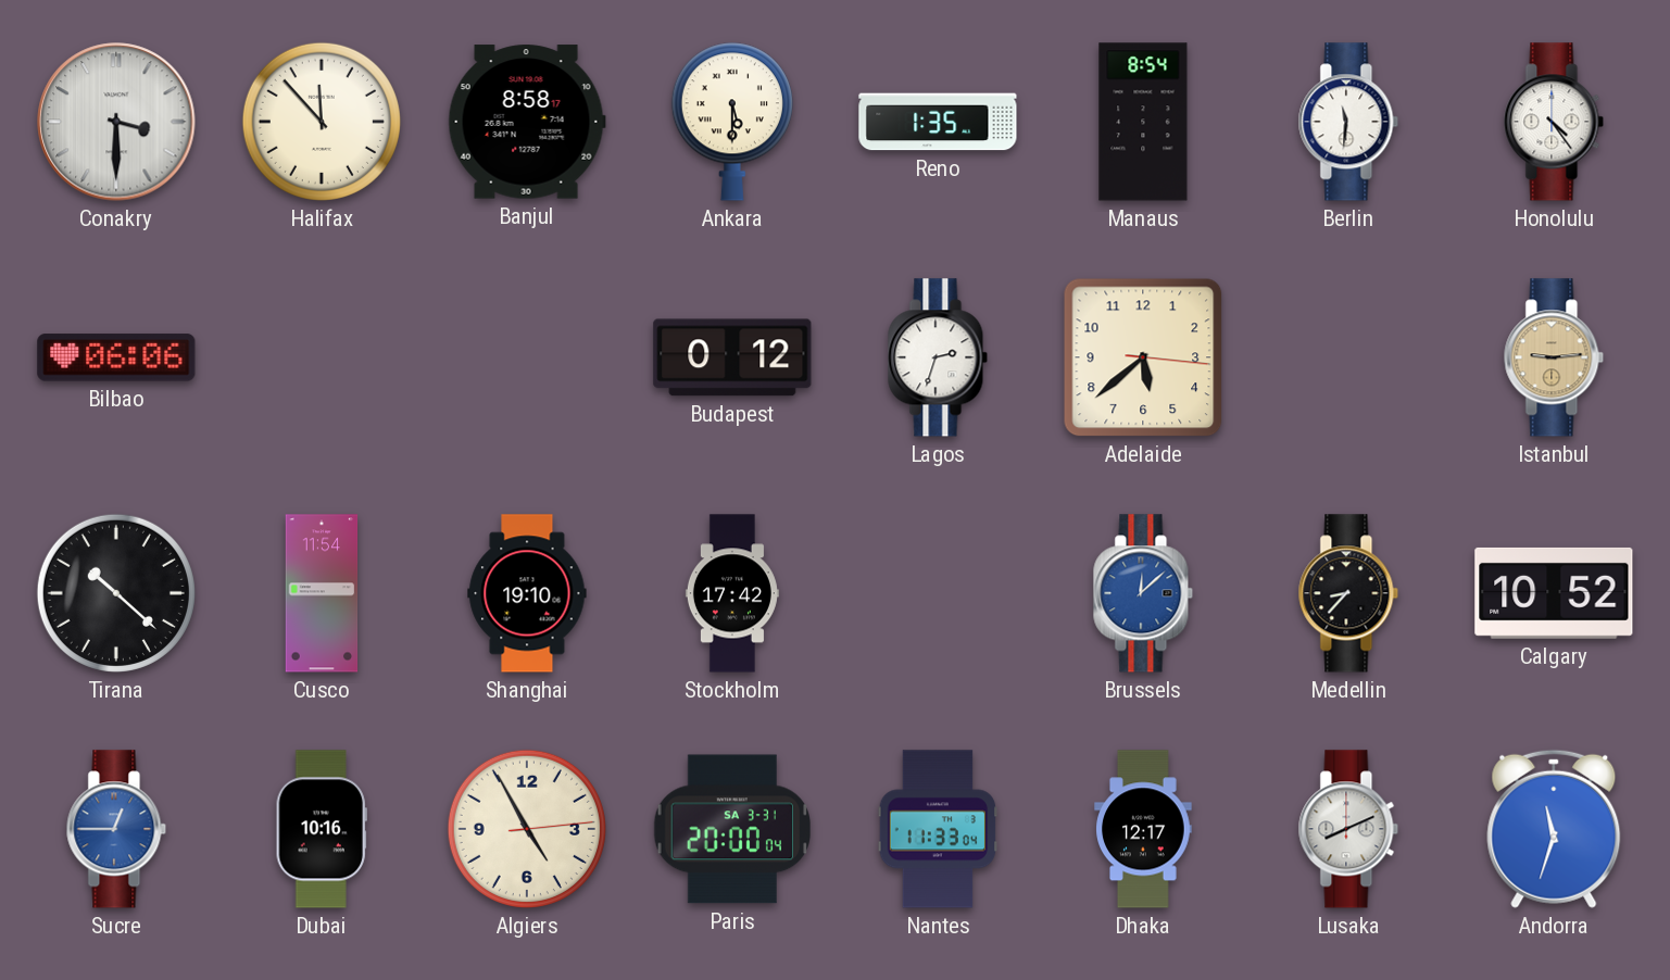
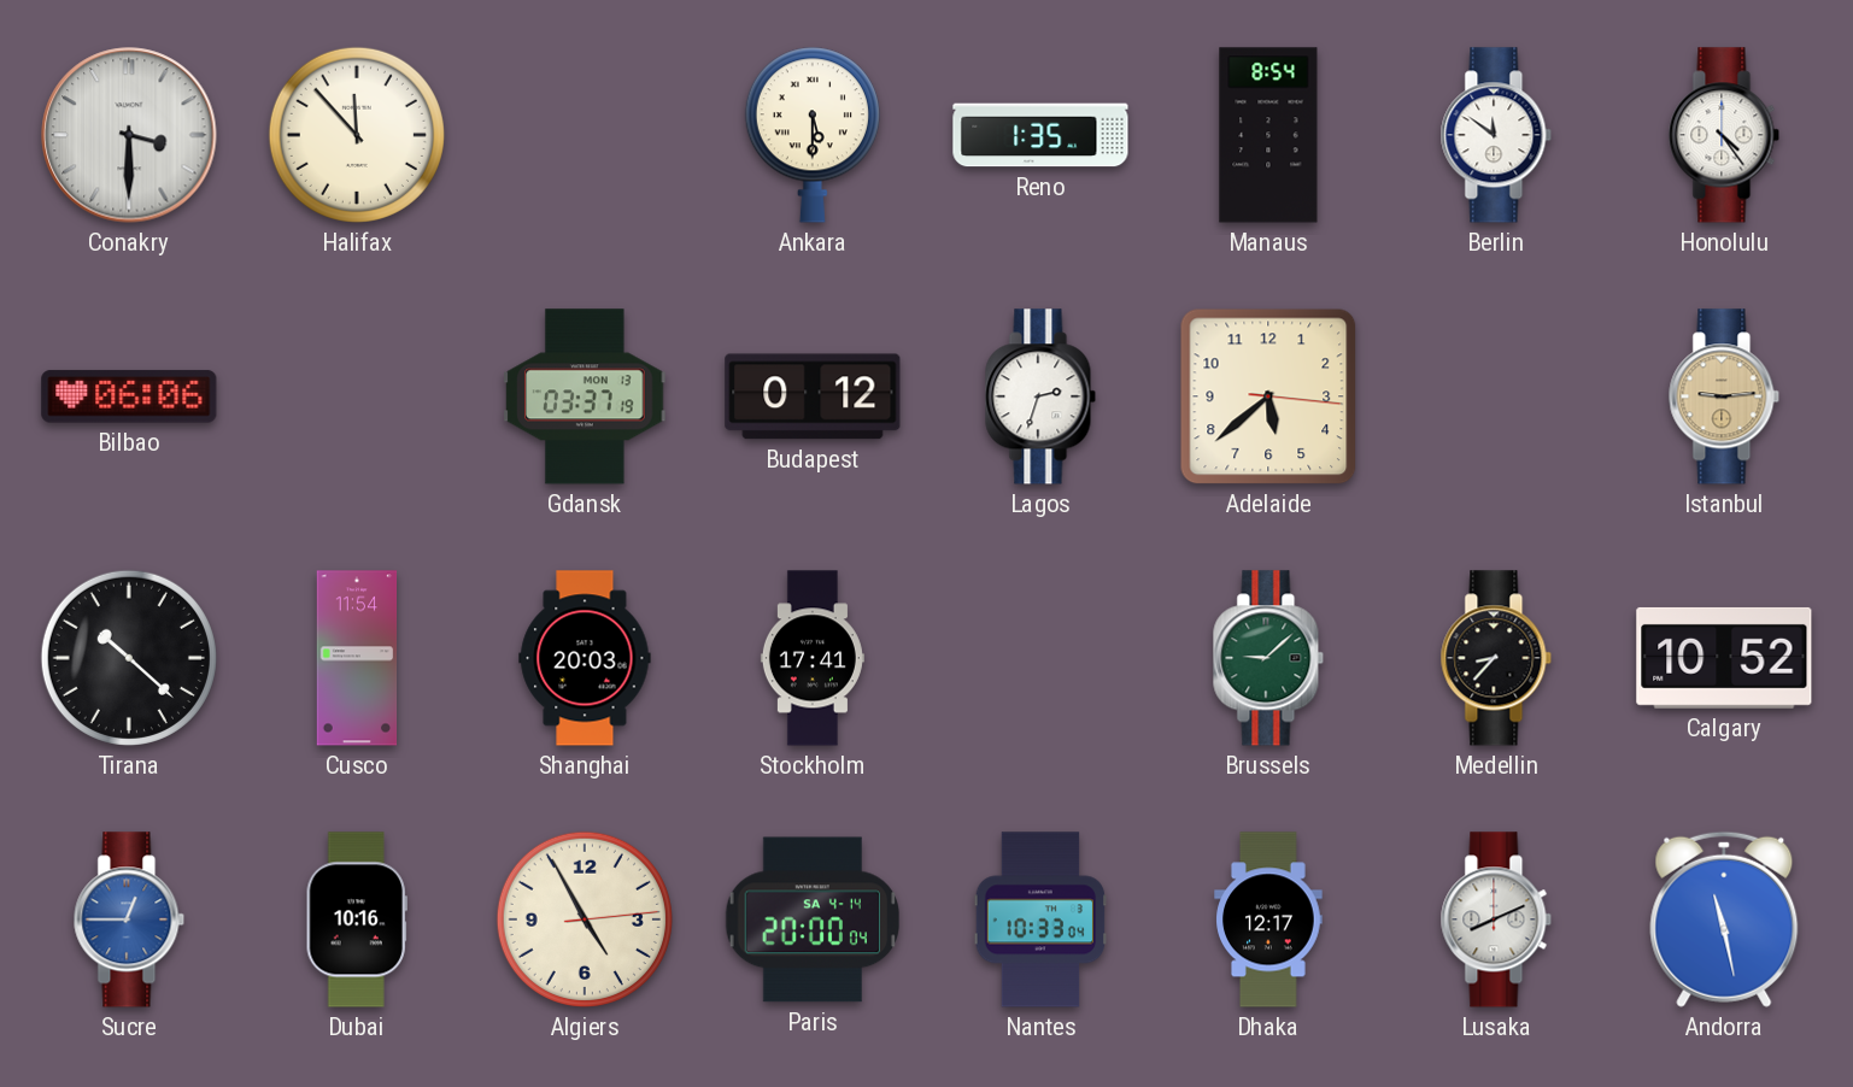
Banjul: 8:58 -> none (527, 122)
Berlin: 11:31 -> 11:51 (1496, 135)
Gdansk: none -> 03:37 (585, 396)
Shanghai: 19:10 -> 20:03 (585, 658)
Stockholm: 17:42 -> 17:41 (813, 658)
Brussels: 12:08 -> 9:08 (1268, 658)
Brussels dial: blue -> green (1268, 658)
Paris date: SA 3-31 -> SA 4-14 (811, 919)
Nantes: 11:33 -> 10:33 (1040, 919)
Andorra: 11:33 -> 11:28 (1724, 919)
